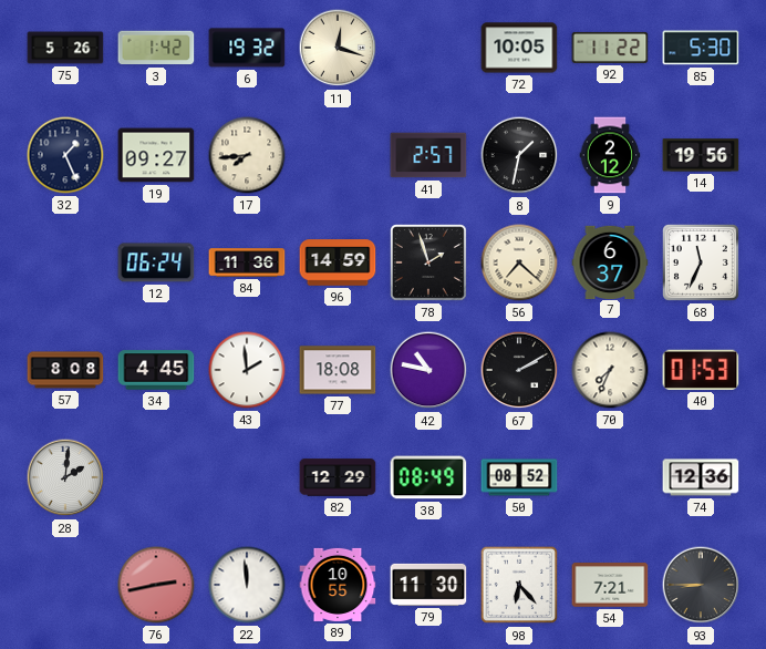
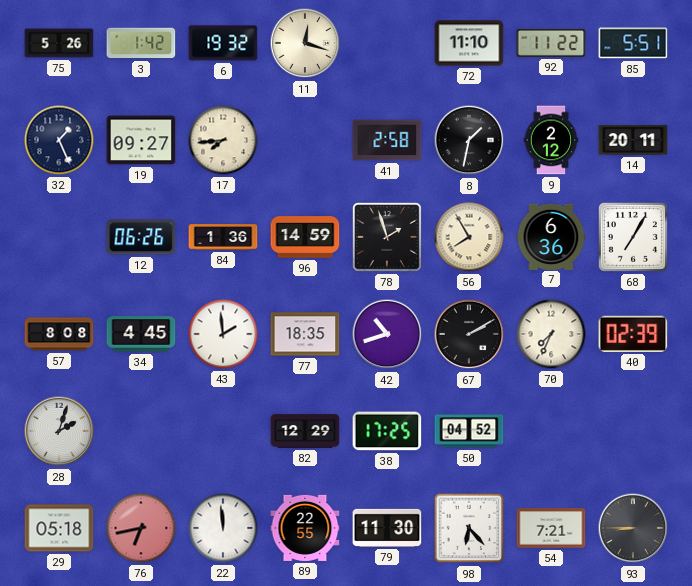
72: 10:05 -> 11:10 (469, 43)
85: 5:30 -> 5:51 (633, 43)
41: 2:57 -> 2:58 (387, 140)
14: 19:56 -> 20:11 (633, 140)
12: 06:24 -> 06:26 (141, 237)
84: 11:36 -> 1:36 (223, 237)
56: 7:22 -> 7:55 (469, 237)
7: 6:37 -> 6:36 (551, 236)
68: 11:34 -> 7:05 (633, 237)
77: 18:08 -> 18:35 (305, 334)
42: 10:47 -> 10:42 (387, 334)
40: 01:53 -> 02:39 (633, 334)
28: 2:01 -> 2:03 (59, 431)
38: 08:49 -> 17:25 (387, 431)
50: 08:52 -> 04:52 (469, 431)
74: 12:36 -> none (701, 477)
29: none -> 05:18 (59, 528)
76: 2:43 -> 6:43 (141, 528)
89: 10:55 -> 22:55 (305, 528)
